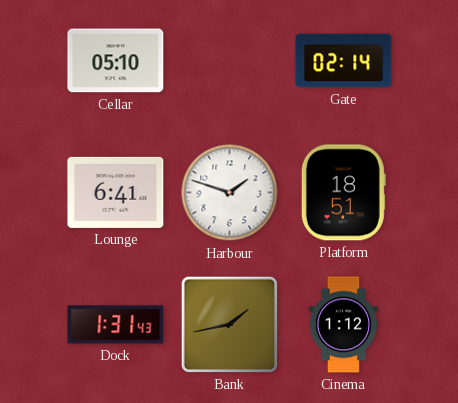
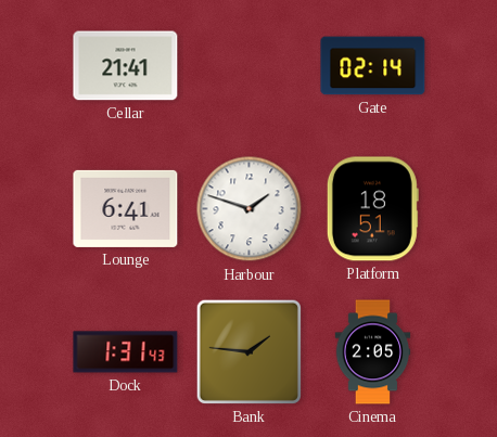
Cellar: 05:10 -> 21:41 (126, 66)
Bank: 1:43 -> 1:46 (248, 351)
Cinema: 1:12 -> 2:05 (373, 352)
